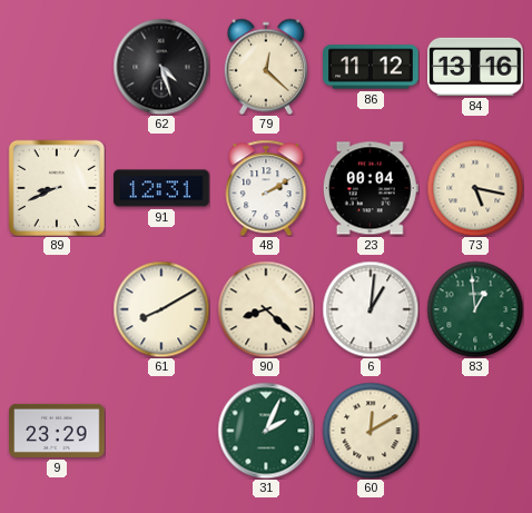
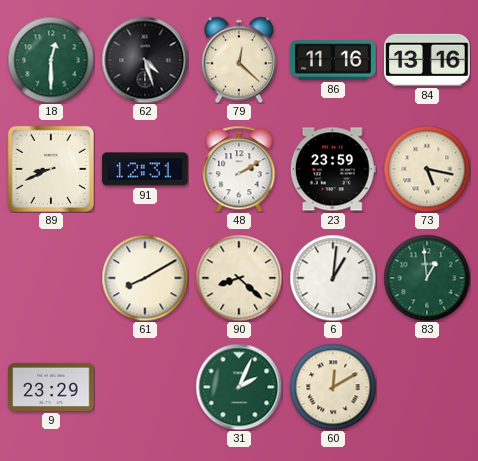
18: none -> 12:30 (51, 60)
86: 11:12 -> 11:16 (333, 60)
23: 00:04 -> 23:59 (333, 169)
